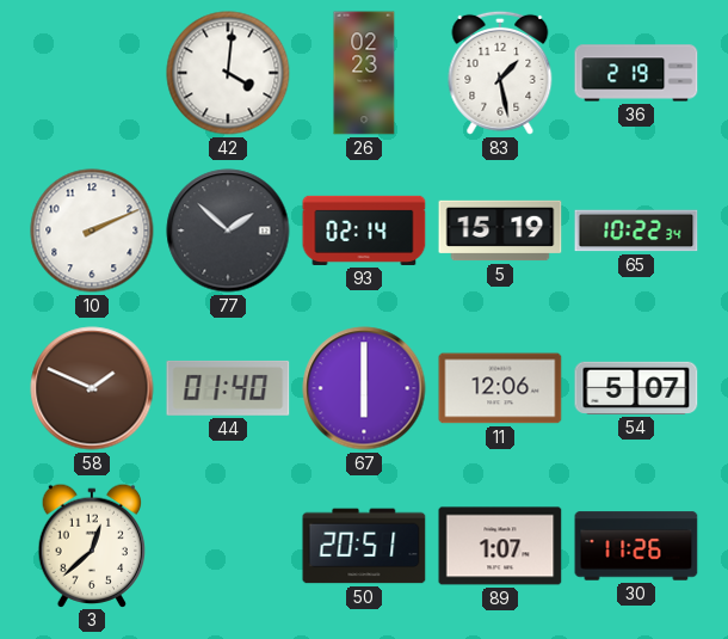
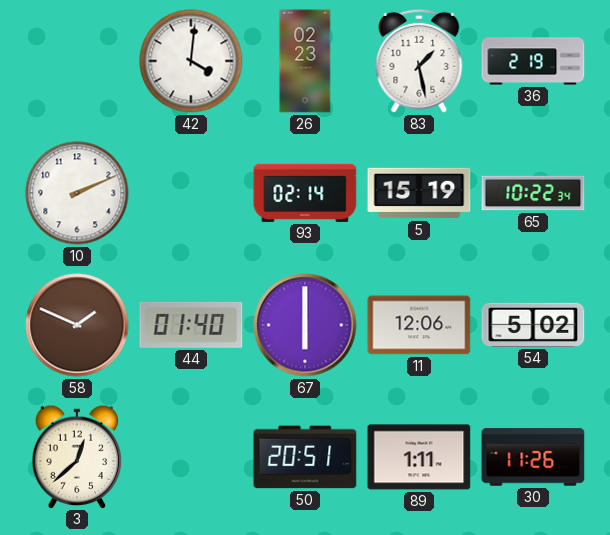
77: 1:52 -> none (228, 231)
54: 5:07 -> 5:02 (533, 325)
89: 1:07 -> 1:11 (419, 457)
